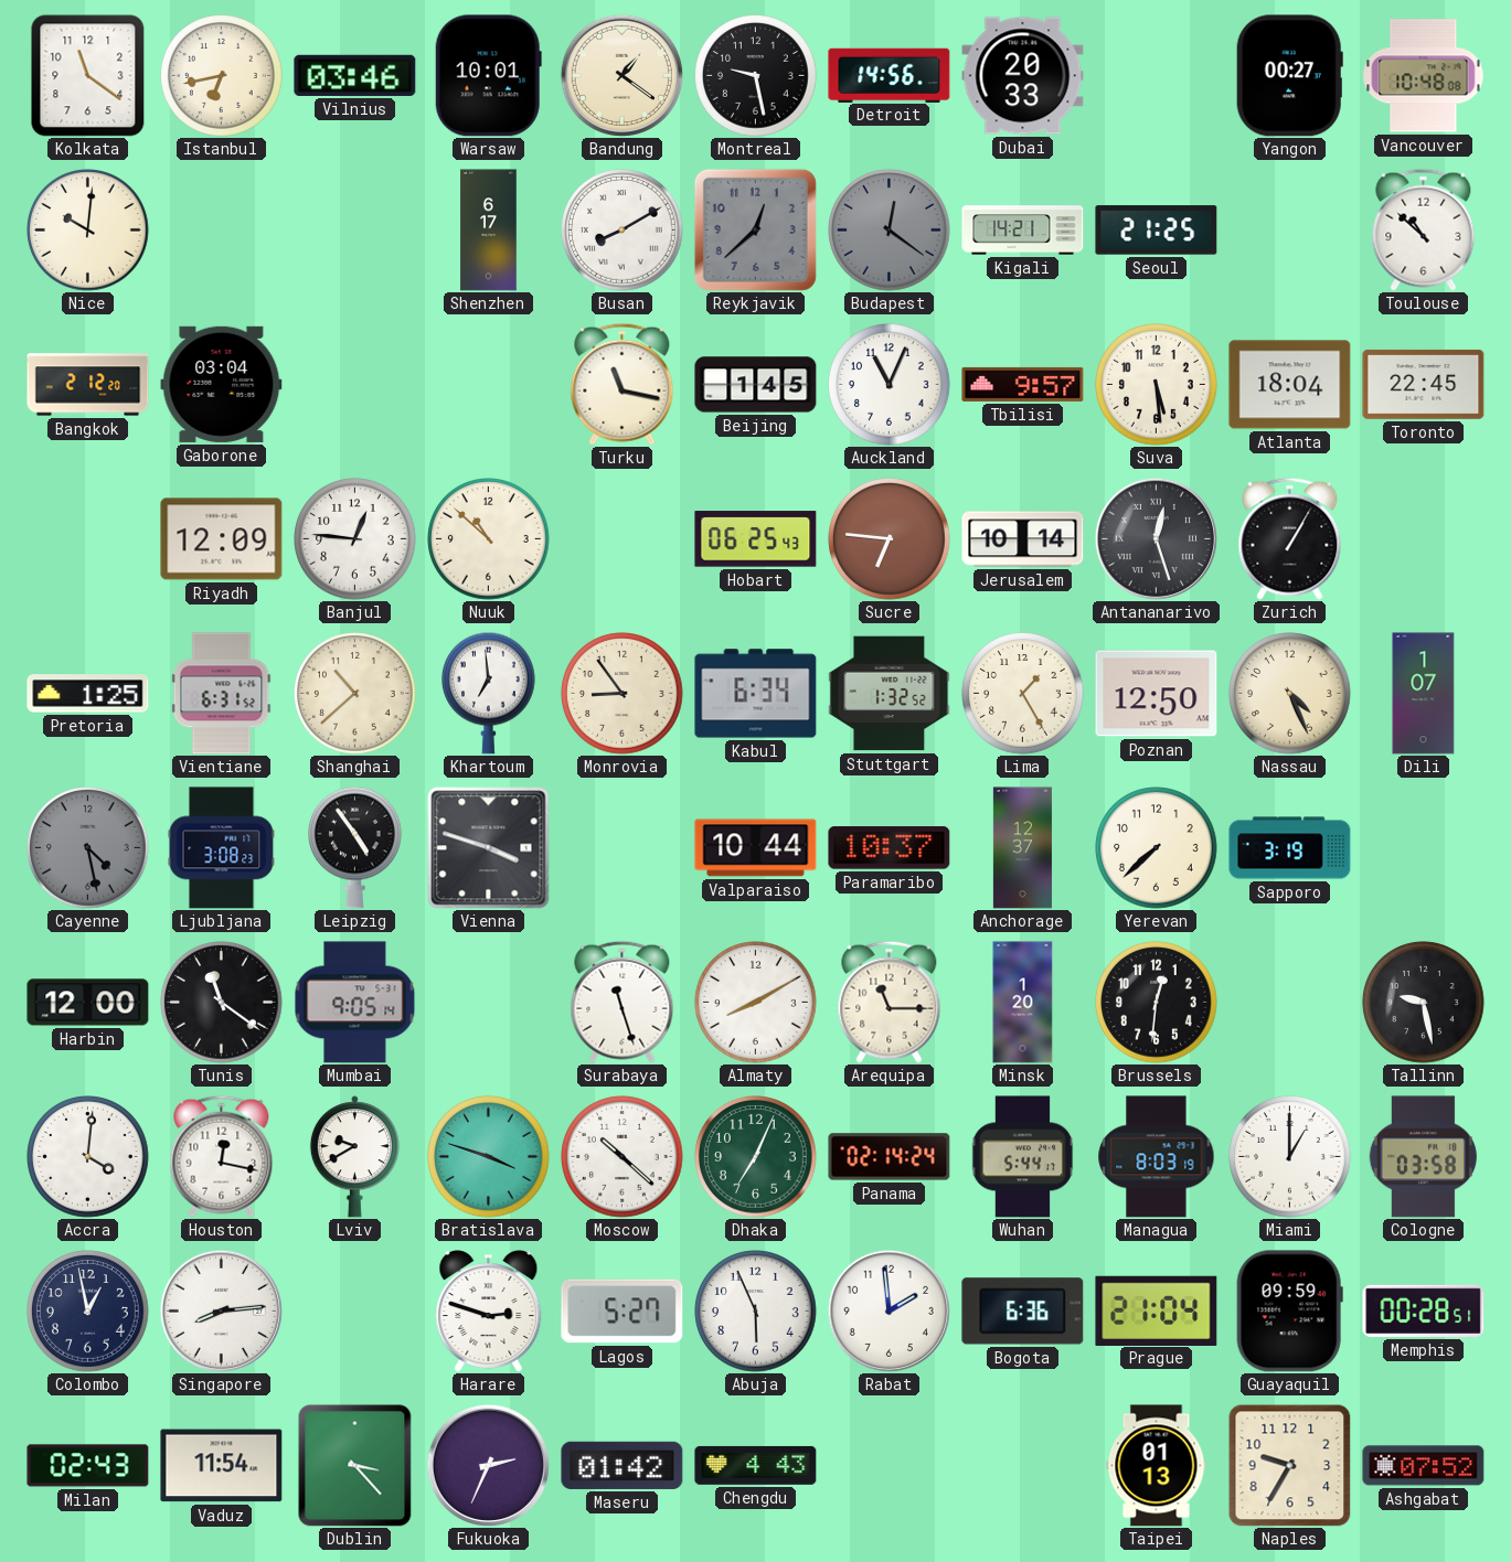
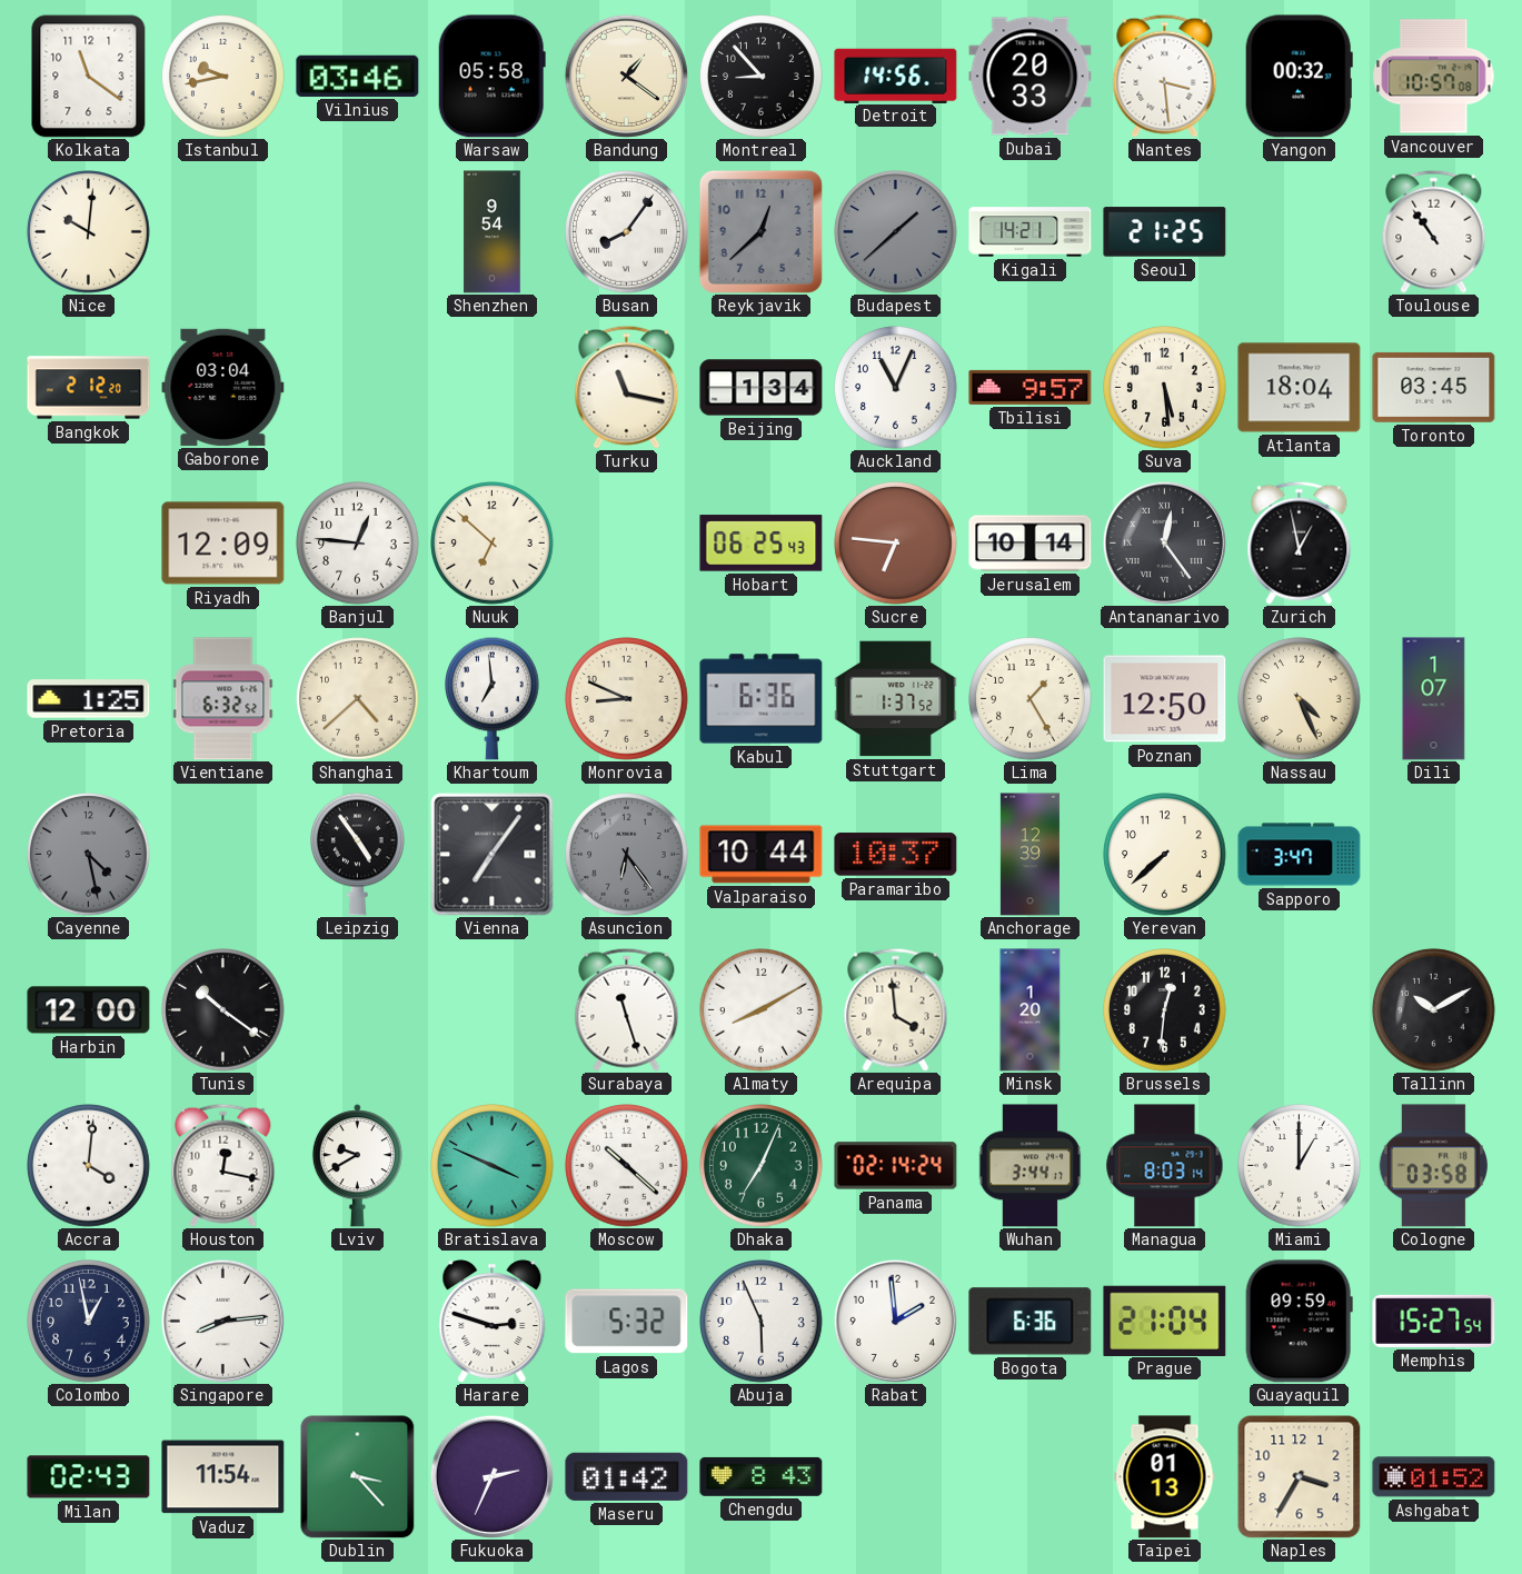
Istanbul: 6:43 -> 9:43 (223, 77)
Warsaw: 10:01 -> 05:58 (491, 77)
Montreal: 9:28 -> 8:53 (762, 77)
Nantes: none -> 3:29 (1165, 76)
Yangon: 00:27 -> 00:32 (1299, 77)
Vancouver: 10:48 -> 10:57 (1434, 77)
Shenzhen: 6:17 -> 9:54 (493, 232)
Busan: 8:10 -> 8:06 (627, 232)
Budapest: 12:21 -> 1:38 (896, 232)
Toulouse: 10:52 -> 10:54 (1434, 231)
Beijing: 1:45 -> 1:34 (762, 388)
Toronto: 22:45 -> 03:45 (1434, 387)
Nuuk: 10:52 -> 6:52 (493, 544)
Antananarivo: 12:27 -> 12:24 (1164, 542)
Zurich: 1:05 -> 12:58 (1300, 542)
Vientiane: 6:31 -> 6:32 (223, 699)
Shanghai: 10:38 -> 4:38 (358, 699)
Monrovia: 8:54 -> 8:49 (627, 699)
Kabul: 6:34 -> 6:36 (762, 699)
Stuttgart: 1:32 -> 1:37 (896, 699)
Ljubljana: 3:08 -> none (222, 848)
Vienna: 3:48 -> 7:06 (493, 855)
Asuncion: none -> 6:24 (627, 855)
Anchorage: 12:37 -> 12:39 (1029, 855)
Sapporo: 3:19 -> 3:47 (1300, 855)
Tunis: 11:21 -> 10:21 (223, 1010)
Mumbai: 9:05 -> none (355, 1003)
Arequipa: 11:15 -> 3:59 (896, 1009)
Tallinn: 9:28 -> 10:10 (1434, 1010)
Bratislava: 3:48 -> 3:49 (493, 1166)
Wuhan: 5:44 -> 3:44 (1031, 1166)
Managua: 8:03:19 -> 8:03:14 (1165, 1166)
Lagos: 5:27 -> 5:32 (627, 1322)
Memphis: 00:28 -> 15:27 (1434, 1321)
Chengdu: 4:43 -> 8:43 (762, 1476)
Naples: 9:35 -> 3:35 (1299, 1476)
Ashgabat: 07:52 -> 01:52 (1434, 1477)
